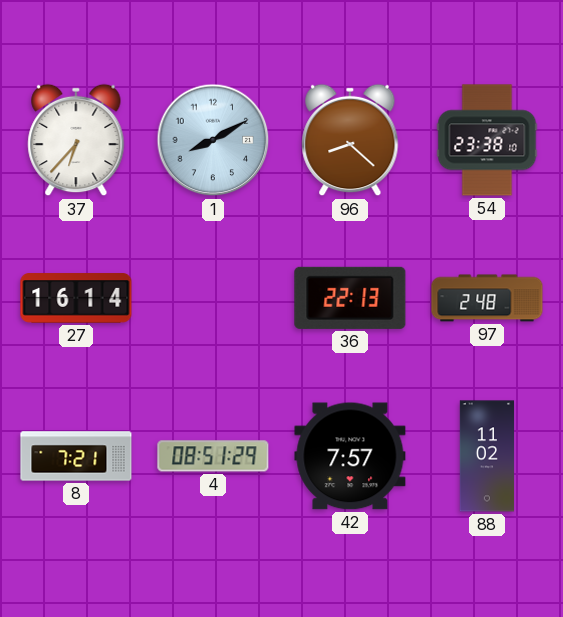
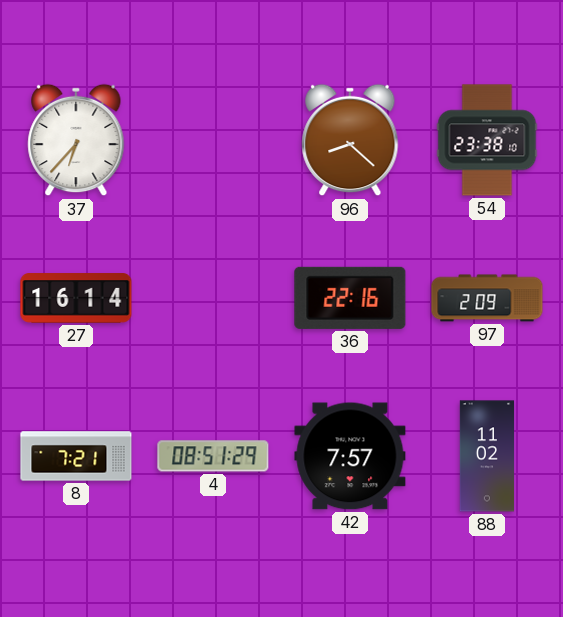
1: 8:10 -> none (213, 140)
36: 22:13 -> 22:16 (350, 298)
97: 2:48 -> 2:09 (487, 298)
